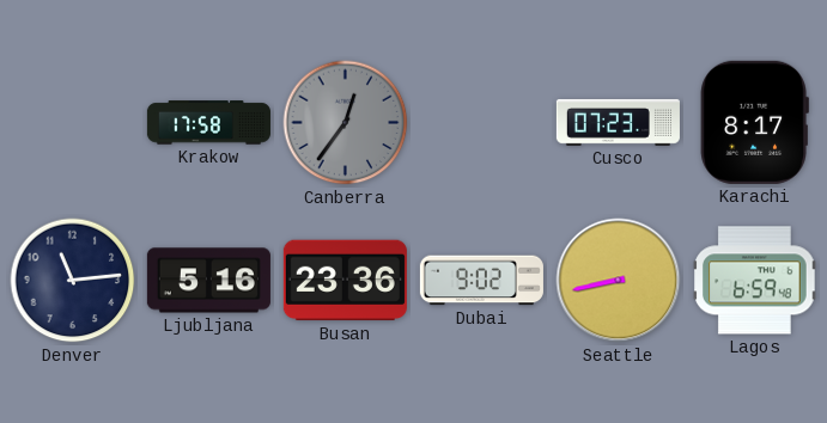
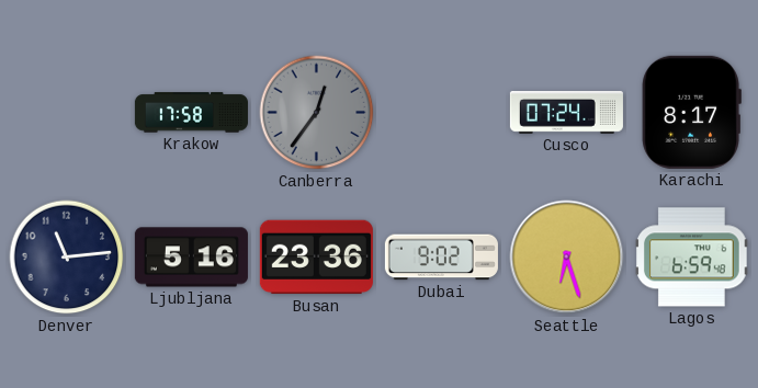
Cusco: 07:23 -> 07:24 (566, 113)
Seattle: 8:43 -> 6:27 (567, 258)
